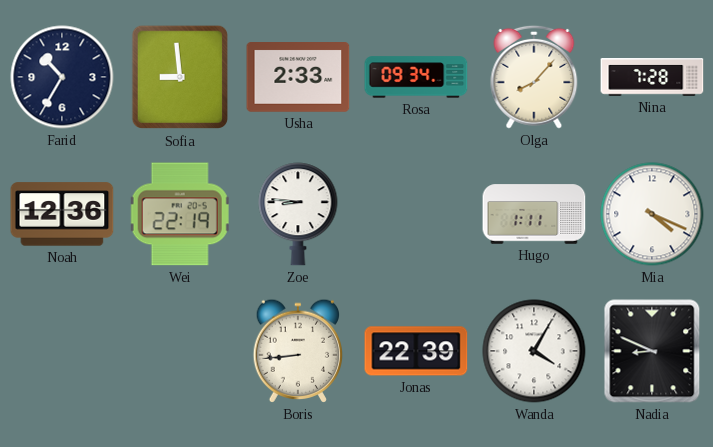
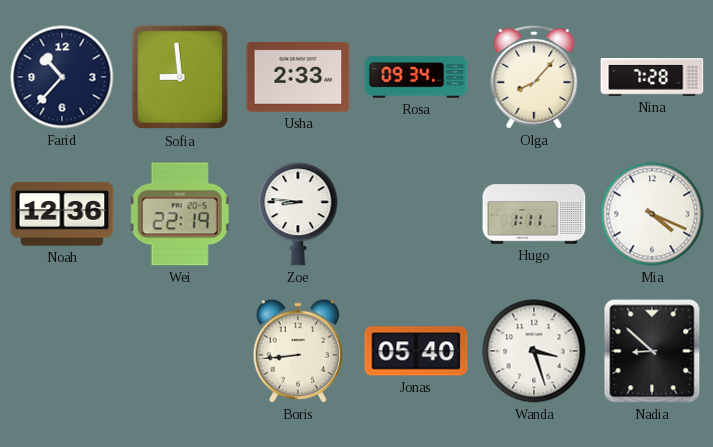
Farid: 10:35 -> 10:37 (62, 77)
Jonas: 22:39 -> 05:40 (416, 351)
Wanda: 4:05 -> 3:27 (534, 351)
Nadia: 8:49 -> 8:52 (652, 351)
